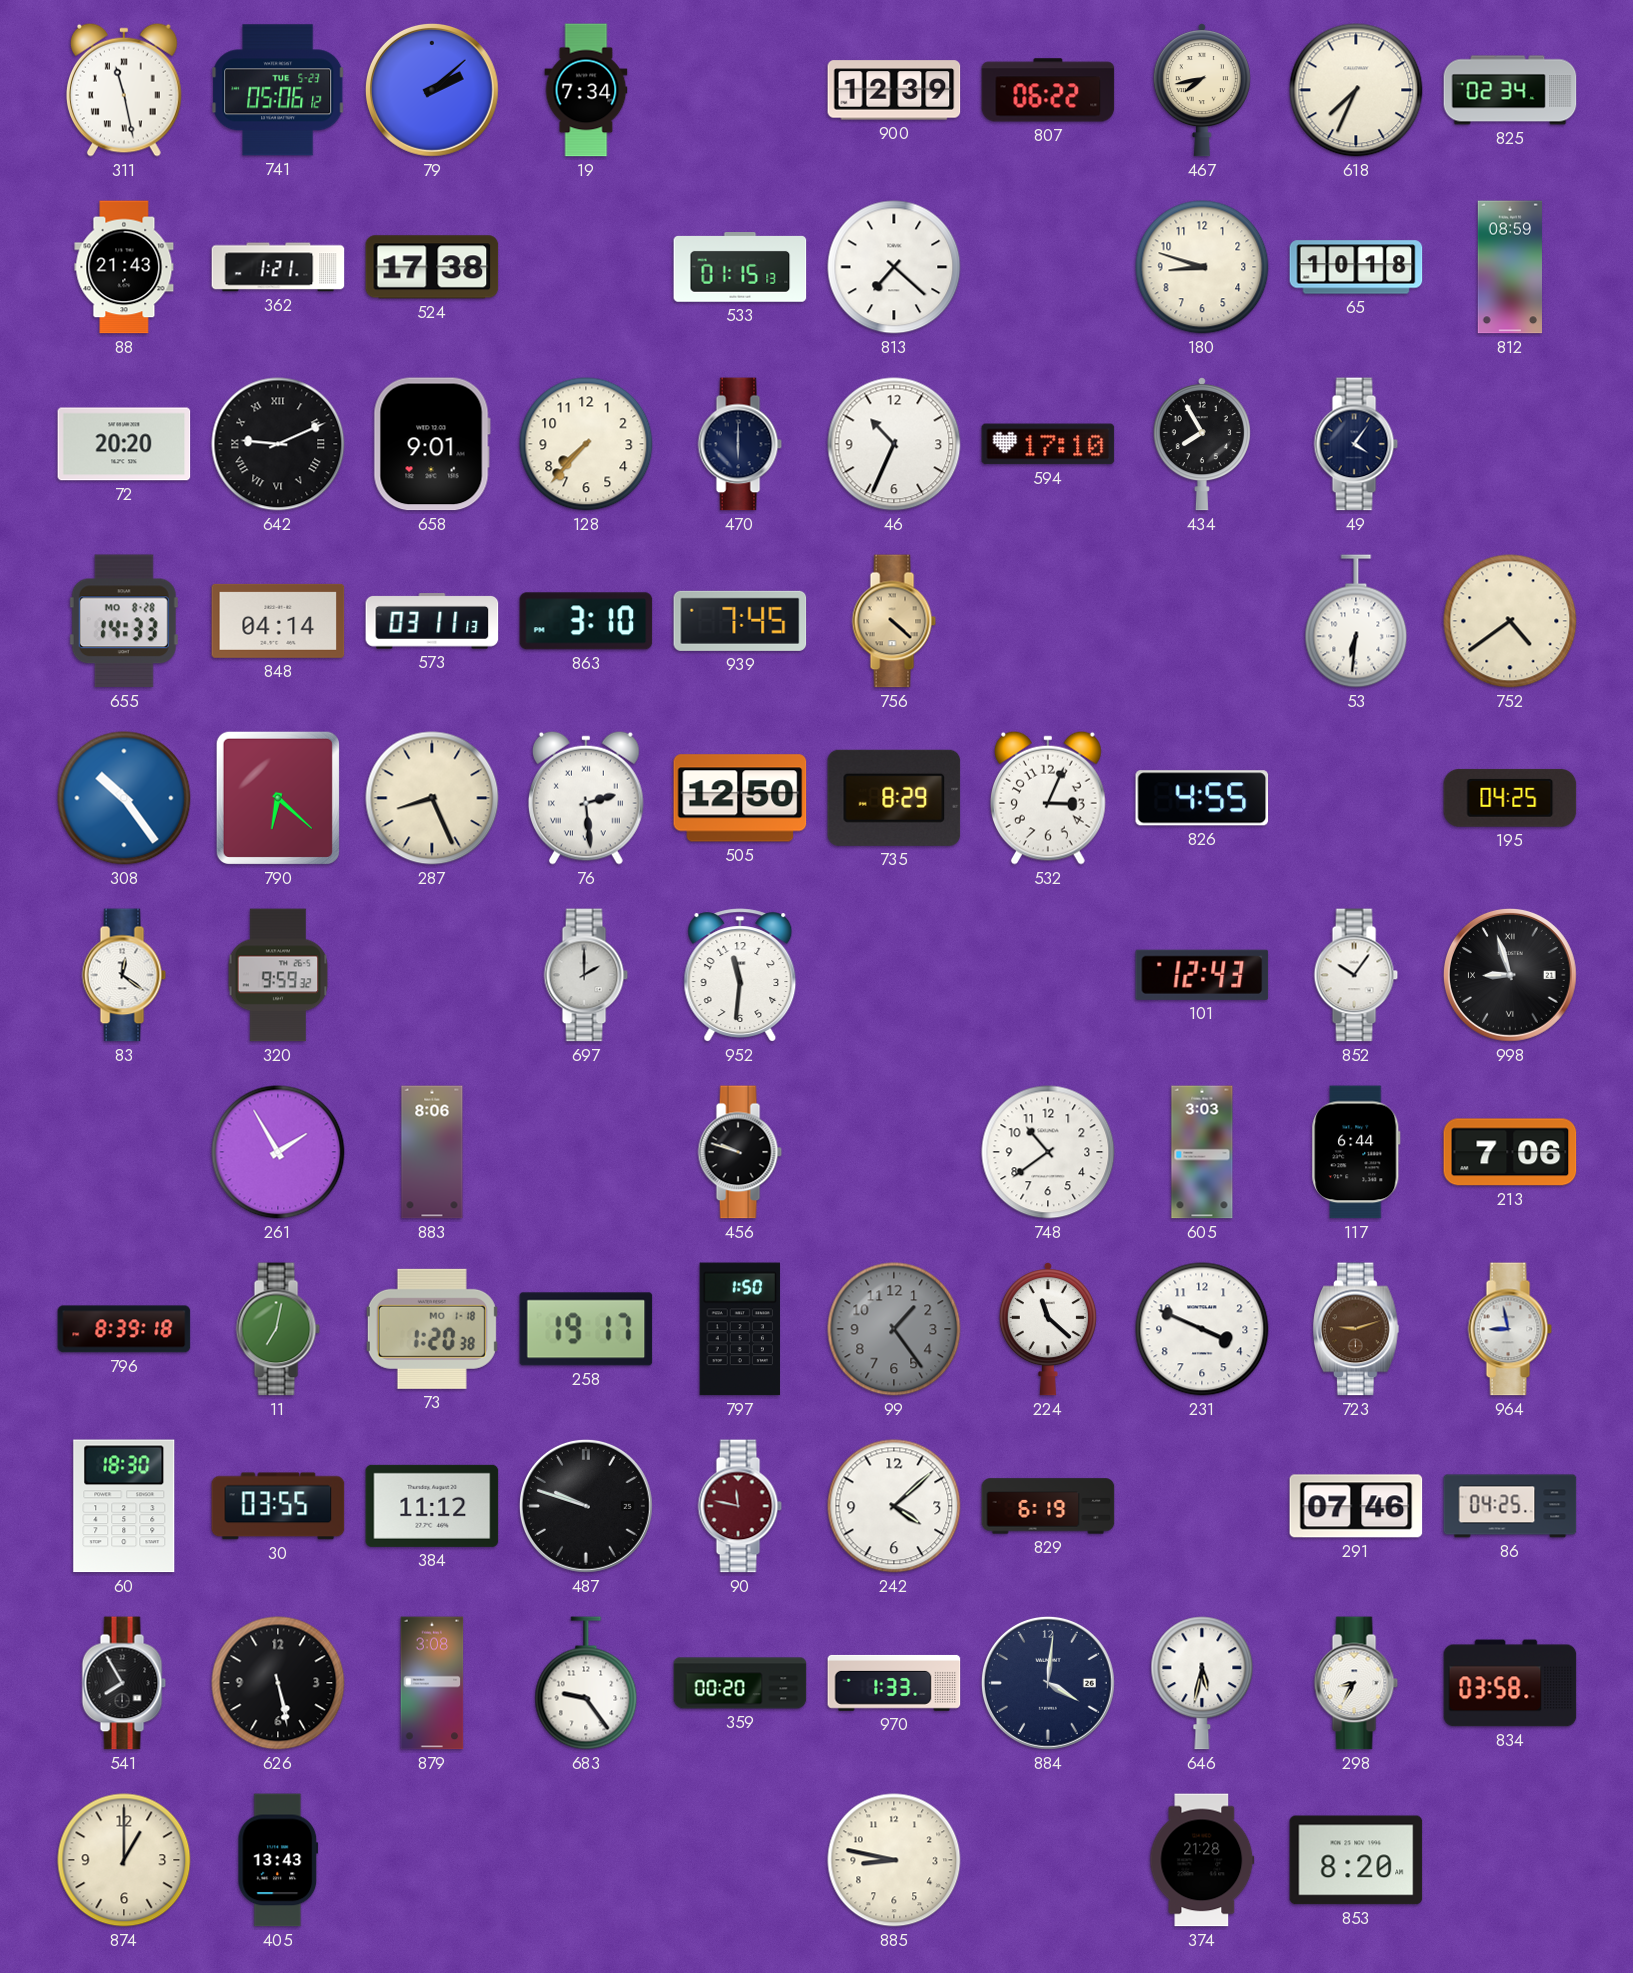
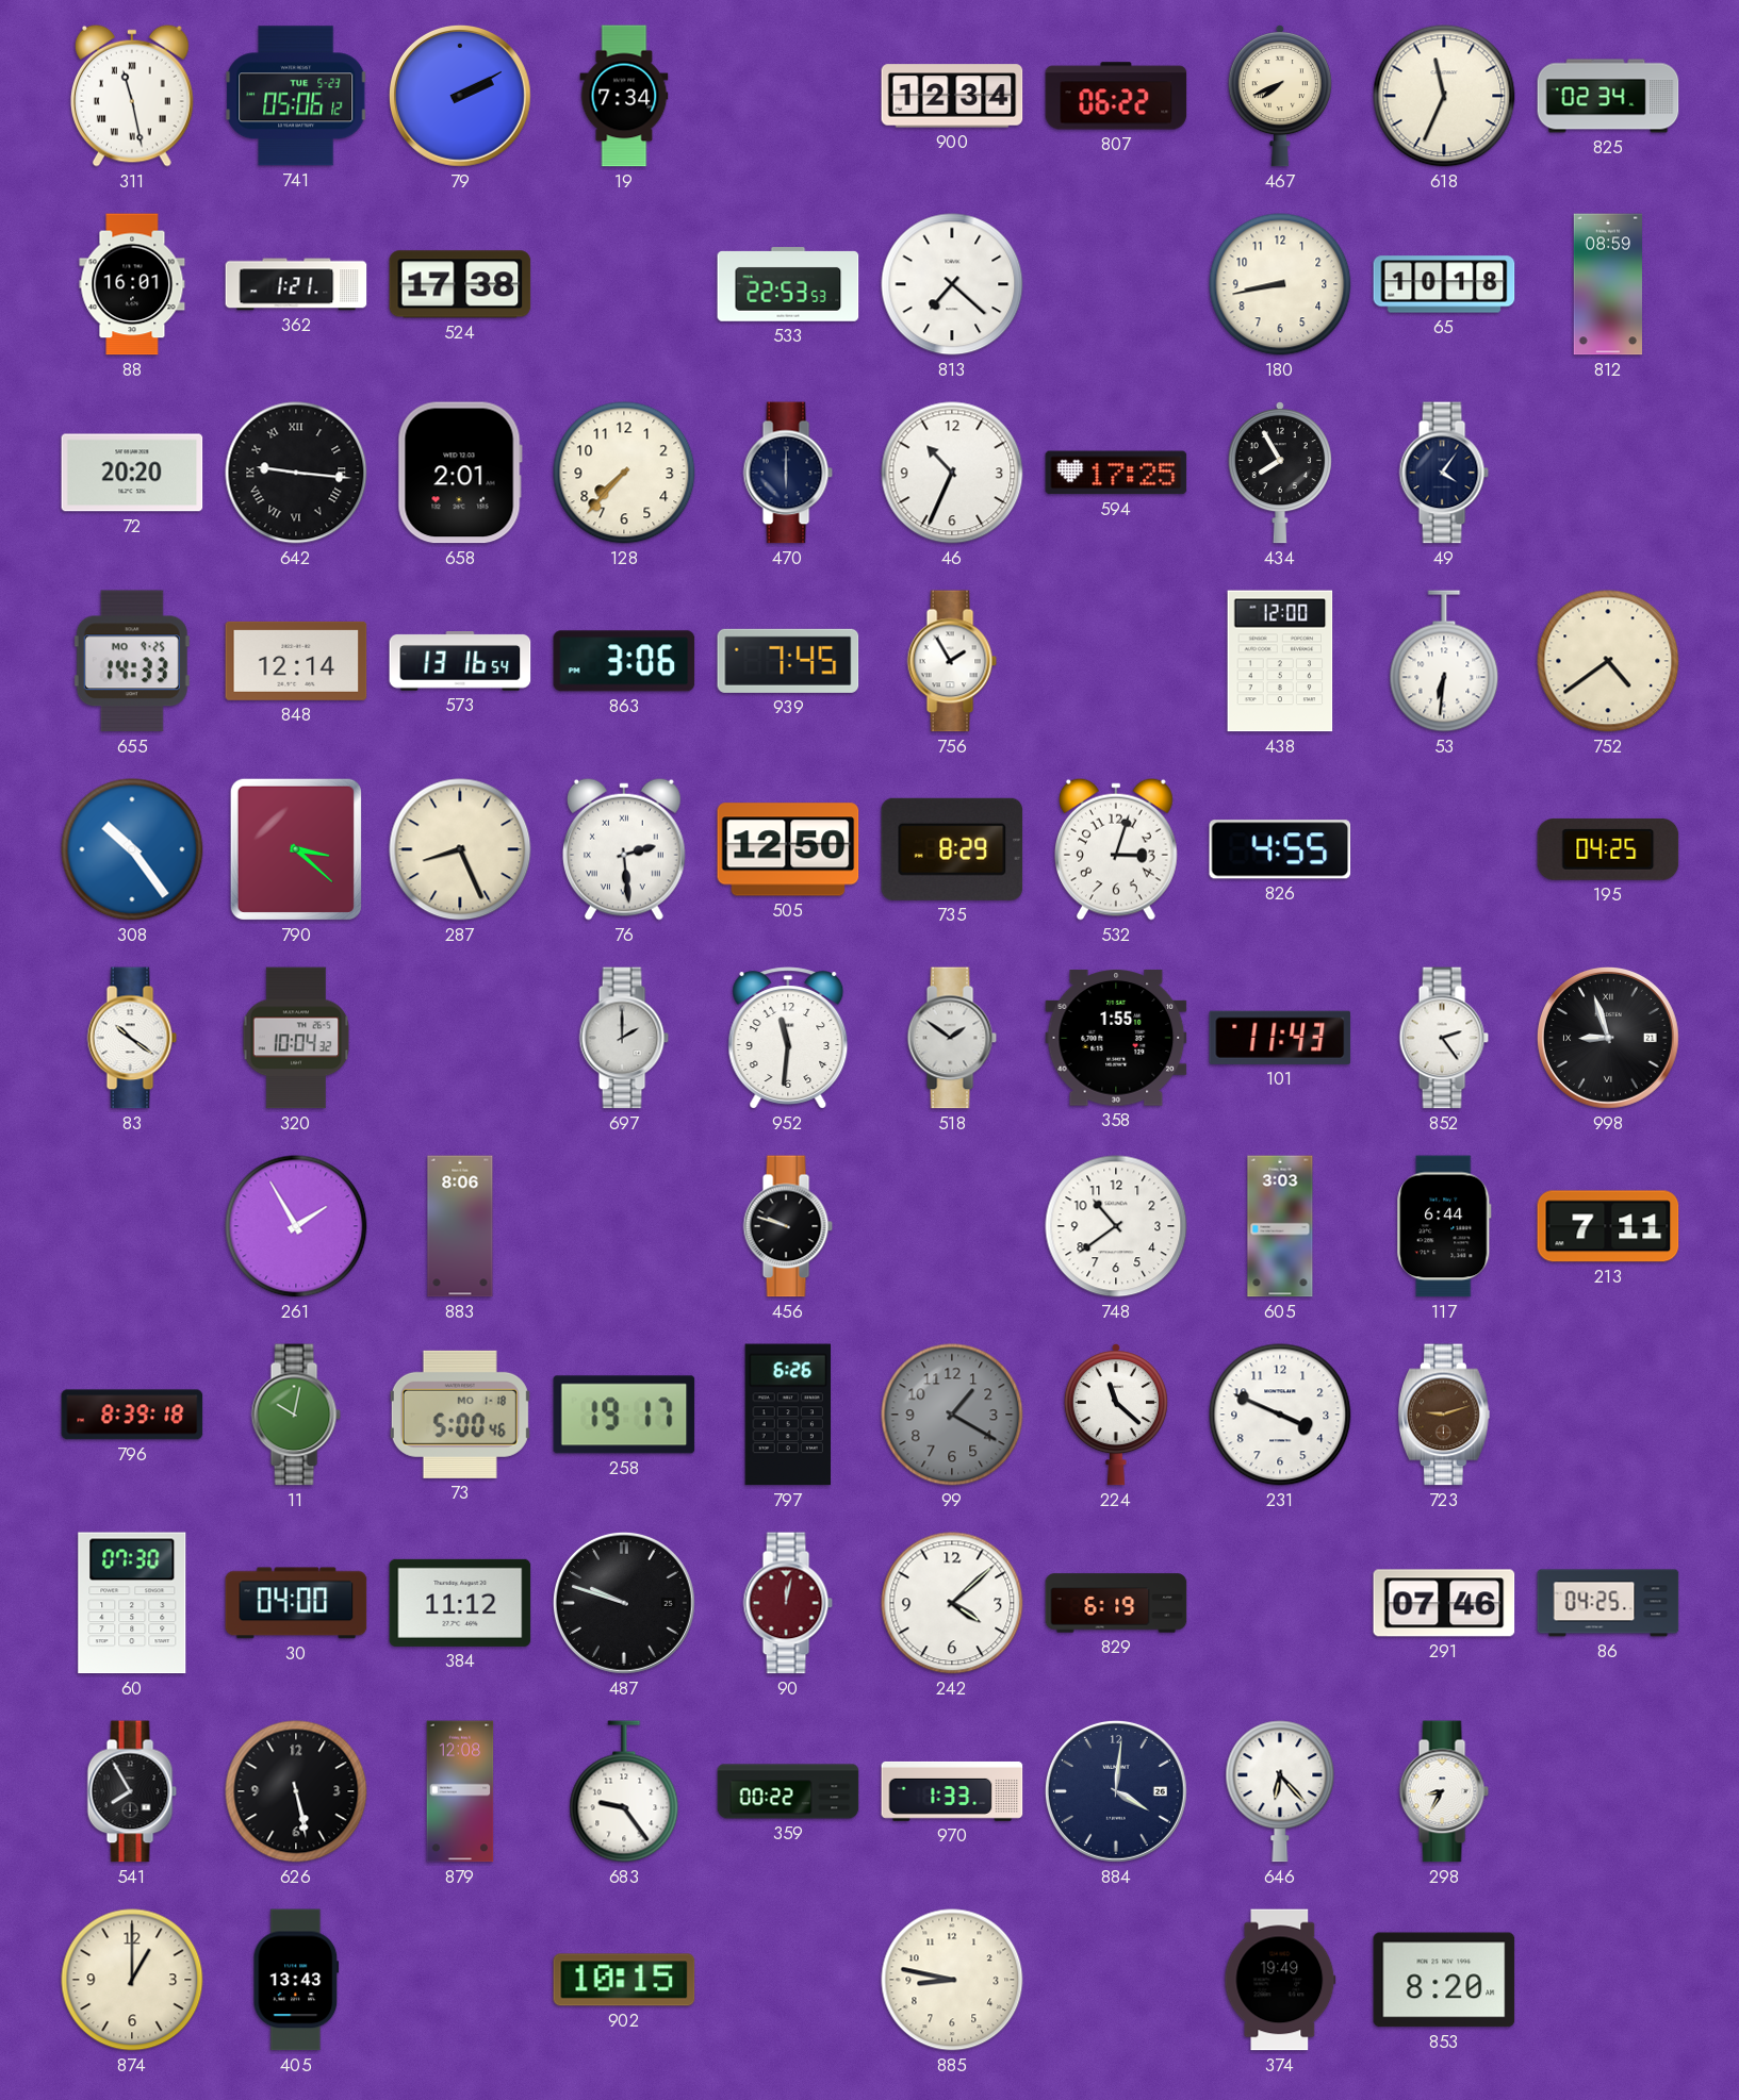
79: 2:08 -> 2:10 (460, 96)
900: 12:39 -> 12:34 (952, 96)
467: 7:43 -> 7:41 (1280, 96)
618: 7:34 -> 11:34 (1444, 96)
88: 21:43 -> 16:01 (132, 284)
533: 01:15 -> 22:53 (788, 284)
180: 8:48 -> 8:43 (1280, 284)
642: 9:11 -> 9:16 (296, 473)
658: 9:01 -> 2:01 (460, 473)
594: 17:10 -> 17:25 (1116, 473)
655 date: MO 8-28 -> MO 9-25 (132, 661)
848: 04:14 -> 12:14 (296, 661)
573: 03:11 -> 13:16 (460, 661)
863: 3:10 -> 3:06 (624, 661)
756: 4:22 -> 1:55 (952, 661)
756 dial: champagne -> white (952, 661)
438: none -> 12:00 (1280, 661)
790: 6:22 -> 3:22 (296, 849)
532: 3:04 -> 3:03 (1116, 849)
83: 12:21 -> 10:21 (132, 1038)
320: 9:59 -> 10:04 (296, 1038)
518: none -> 1:51 (952, 1038)
358: none -> 1:55 (1116, 1038)
101: 12:43 -> 11:43 (1280, 1038)
852: 10:06 -> 2:24 (1444, 1038)
213: 7:06 -> 7:11 (1608, 1226)
11: 7:02 -> 10:02 (296, 1415)
73: 1:20 -> 5:00 (460, 1415)
797: 1:50 -> 6:26 (788, 1415)
99: 1:24 -> 1:20 (952, 1415)
964: 8:58 -> none (1510, 1329)
60: 18:30 -> 07:30 (132, 1603)
30: 03:55 -> 04:00 (296, 1603)
90: 11:47 -> 12:02 (788, 1603)
879: 3:08 -> 12:08 (460, 1791)
359: 00:20 -> 00:22 (788, 1791)
646: 5:32 -> 6:23 (1280, 1791)
834: 03:58 -> none (1510, 1683)
902: none -> 10:15 (624, 1980)
374: 21:28 -> 19:49 (1280, 1980)
